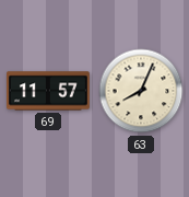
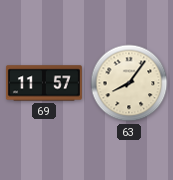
63: 8:04 -> 8:06 (129, 83)
